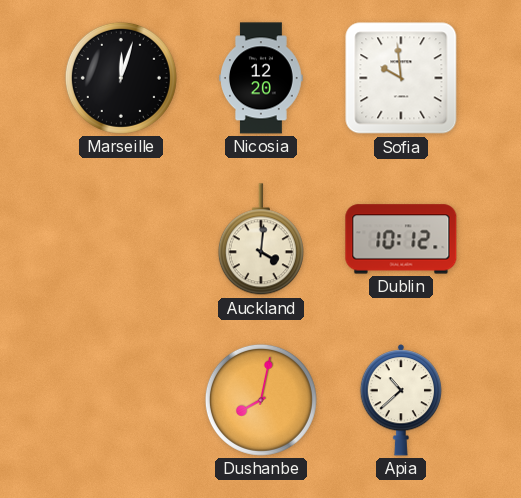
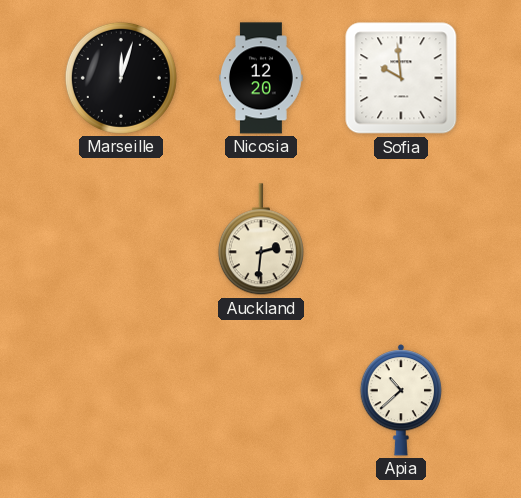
Auckland: 4:01 -> 2:31 (261, 240)
Dublin: 10:12 -> none (401, 239)
Dushanbe: 8:02 -> none (261, 400)
